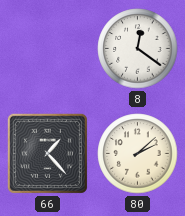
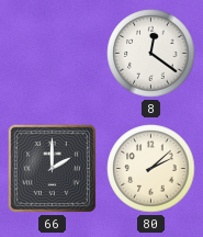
66: 1:23 -> 2:00 (52, 168)
